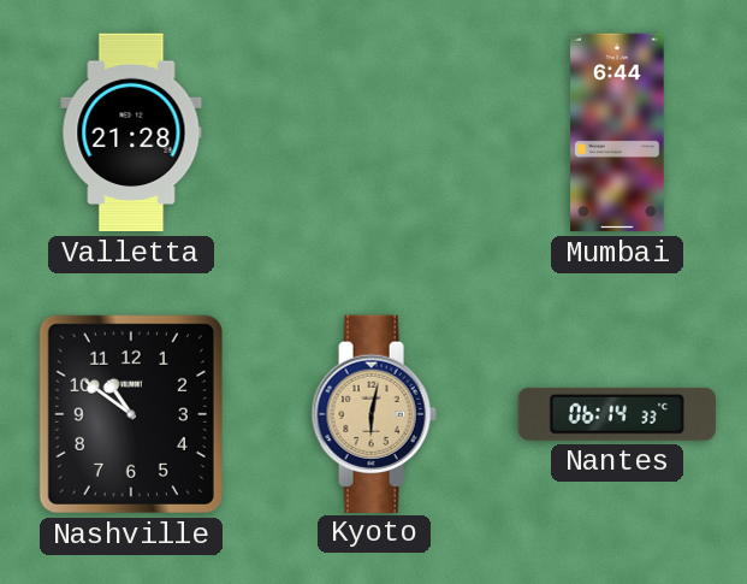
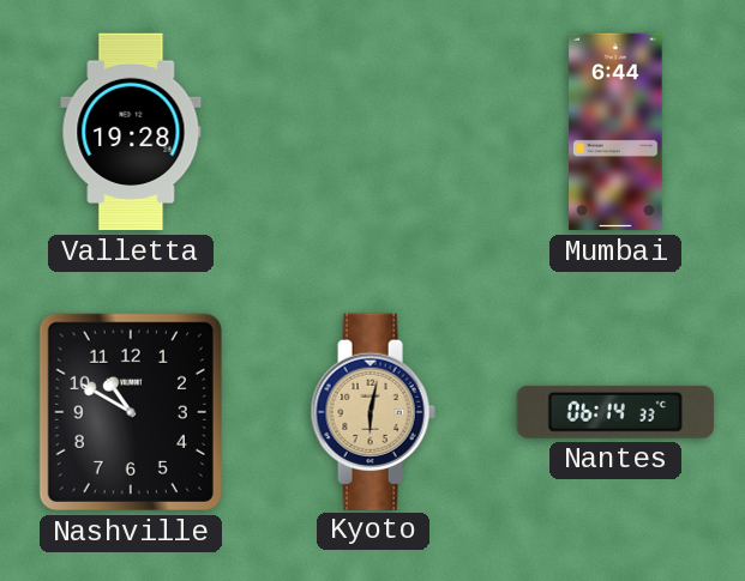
Valletta: 21:28 -> 19:28 (131, 132)
Nashville: 10:51 -> 10:50 (131, 412)
